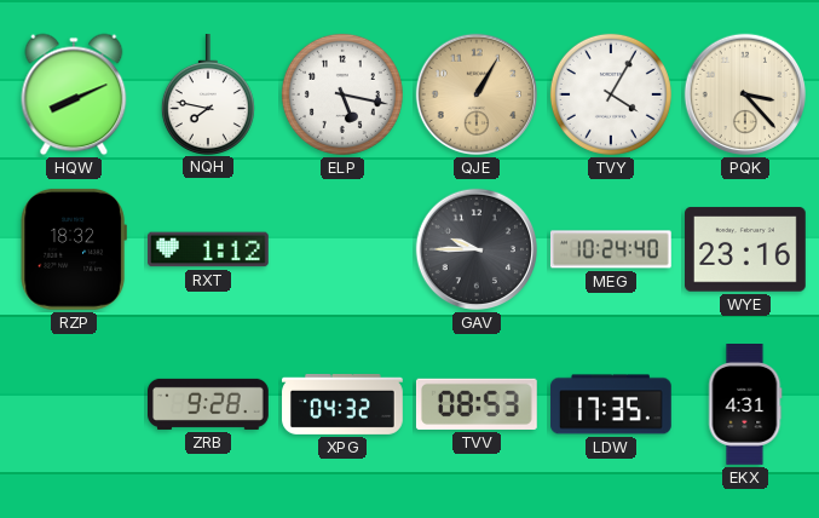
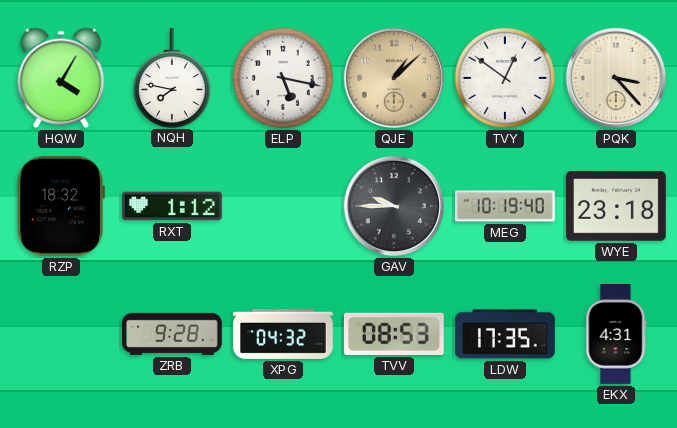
HQW: 8:11 -> 4:05 (61, 78)
QJE: 1:05 -> 1:08 (394, 78)
TVY: 4:05 -> 12:51 (505, 78)
MEG: 10:24 -> 10:19 (505, 206)
WYE: 23:16 -> 23:18 (617, 206)
